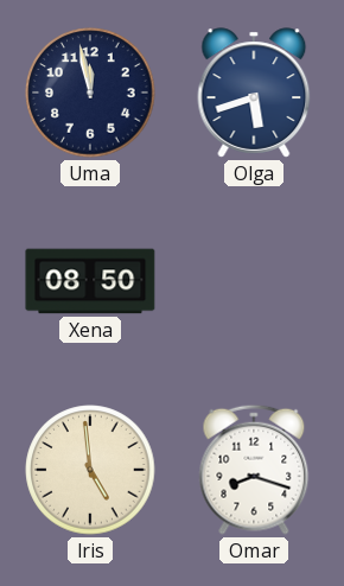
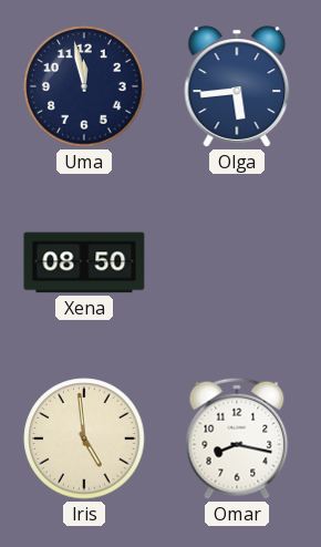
Olga: 5:42 -> 5:44 (237, 86)
Omar: 8:18 -> 8:17 (237, 438)
